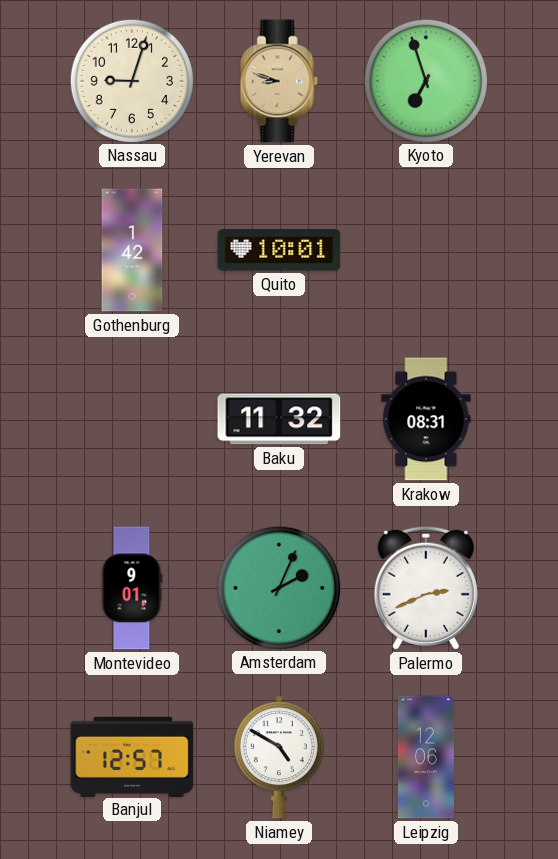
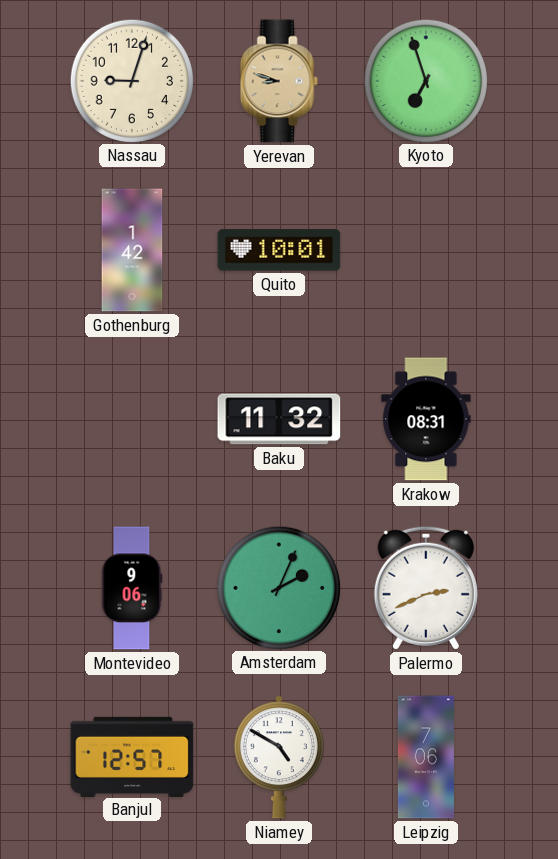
Montevideo: 9:01 -> 9:06 (132, 588)
Leipzig: 12:06 -> 7:06 (426, 757)
